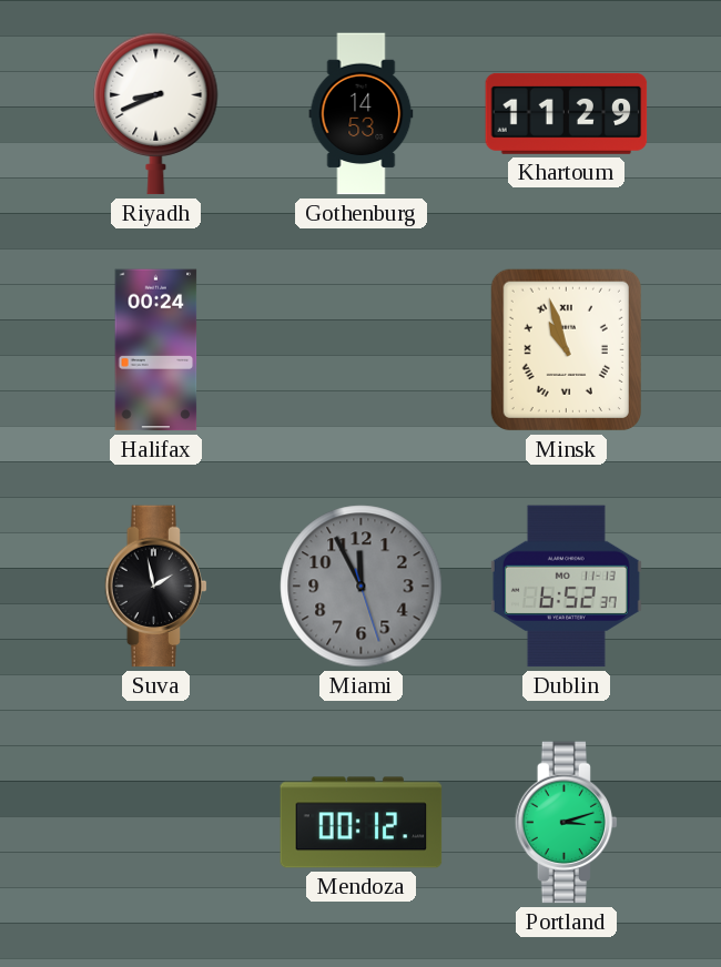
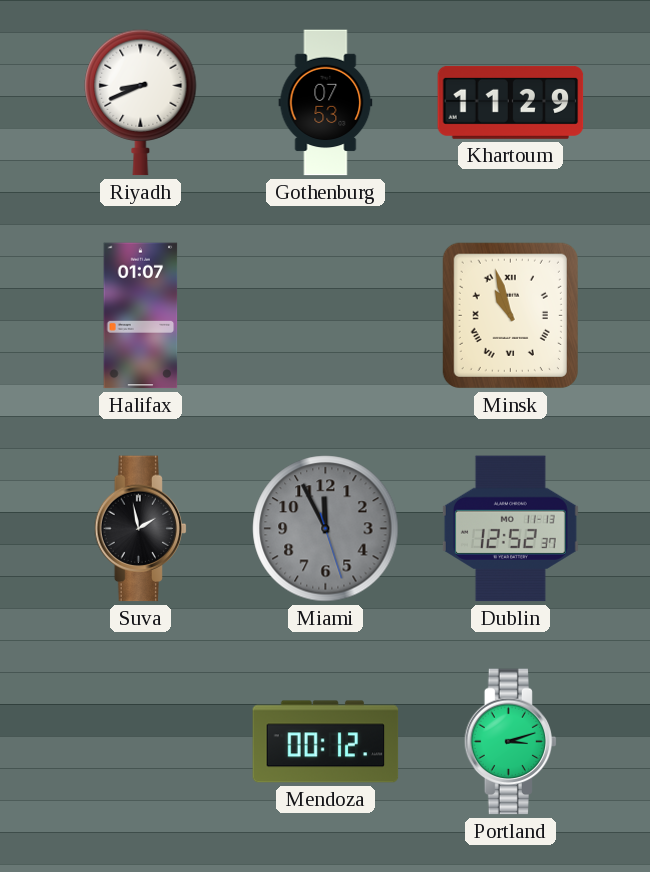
Gothenburg: 14:53 -> 07:53 (326, 103)
Halifax: 00:24 -> 01:07 (141, 316)
Dublin: 6:52 -> 12:52 (510, 529)
